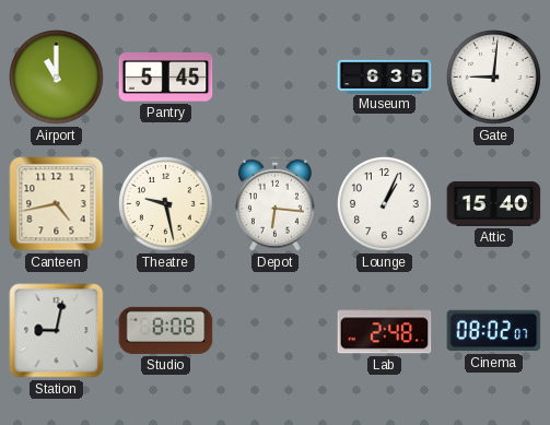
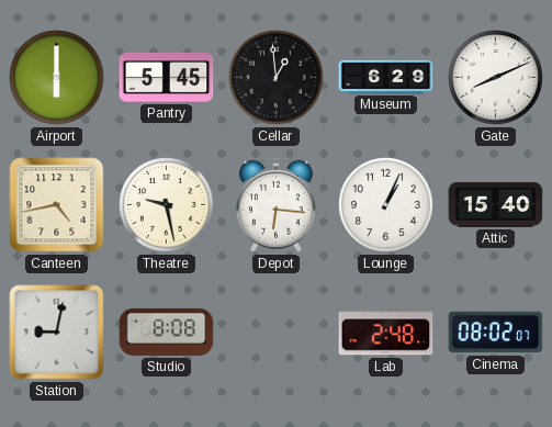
Airport: 11:00 -> 6:00 (57, 78)
Cellar: none -> 12:59 (277, 78)
Museum: 6:35 -> 6:29 (386, 77)
Gate: 9:01 -> 8:11 (496, 78)
